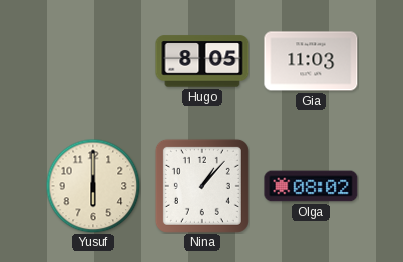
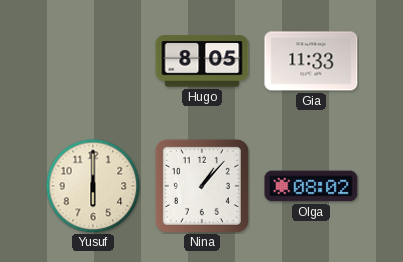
Gia: 11:03 -> 11:33 (311, 61)
